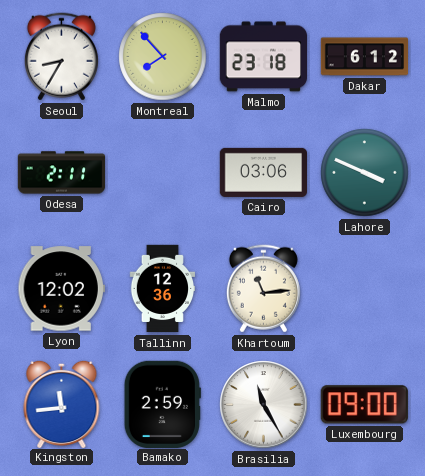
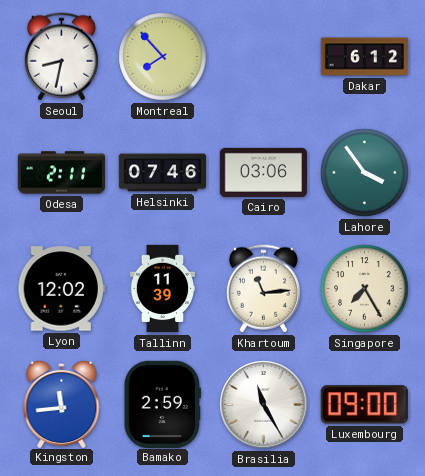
Seoul: 8:35 -> 8:32 (61, 57)
Malmo: 23:18 -> none (264, 57)
Helsinki: none -> 07:46 (163, 173)
Lahore: 3:49 -> 3:54 (365, 173)
Tallinn: 12:36 -> 11:39 (163, 289)
Singapore: none -> 7:25 (365, 289)
